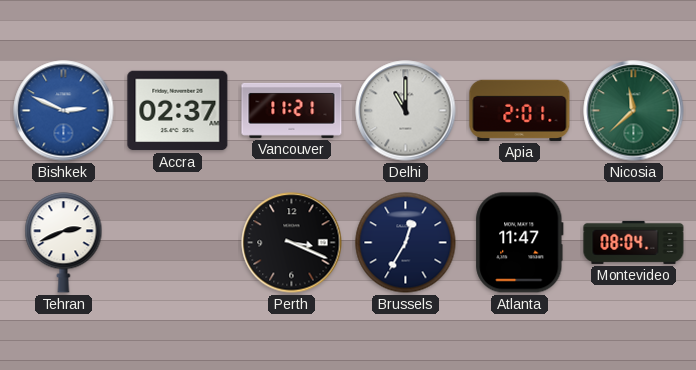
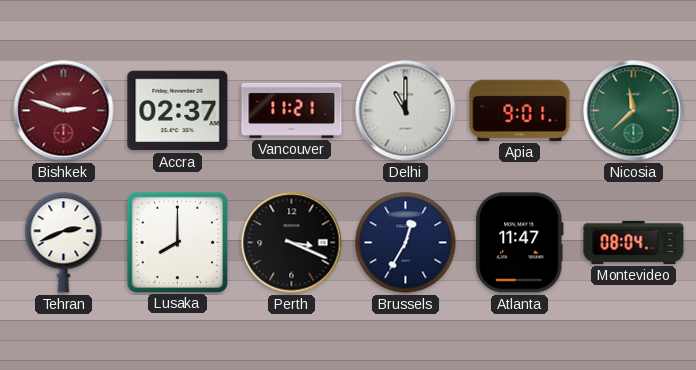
Bishkek: 2:49 -> 2:48 (64, 111)
Bishkek dial: blue -> burgundy (64, 111)
Apia: 2:01 -> 9:01 (520, 110)
Lusaka: none -> 8:00 (177, 242)
